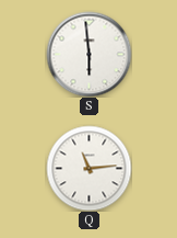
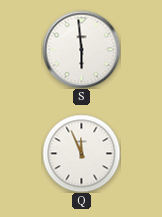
Q: 11:14 -> 11:56 (81, 153)
